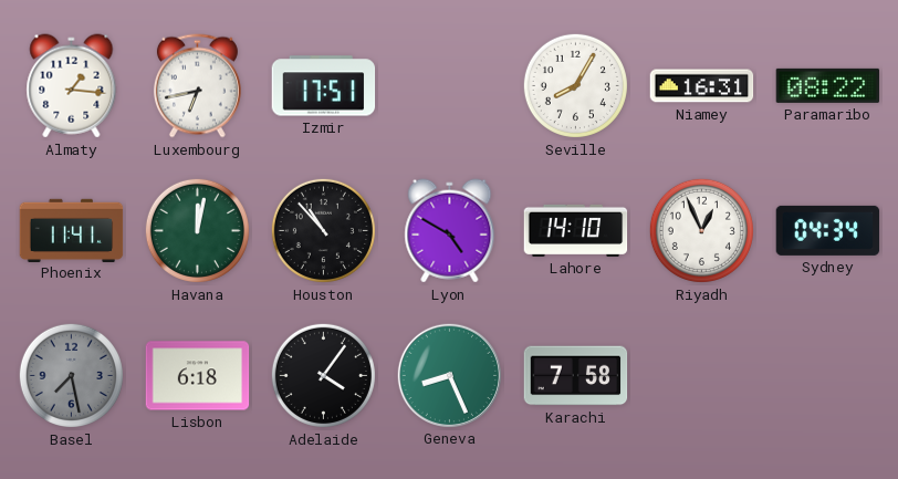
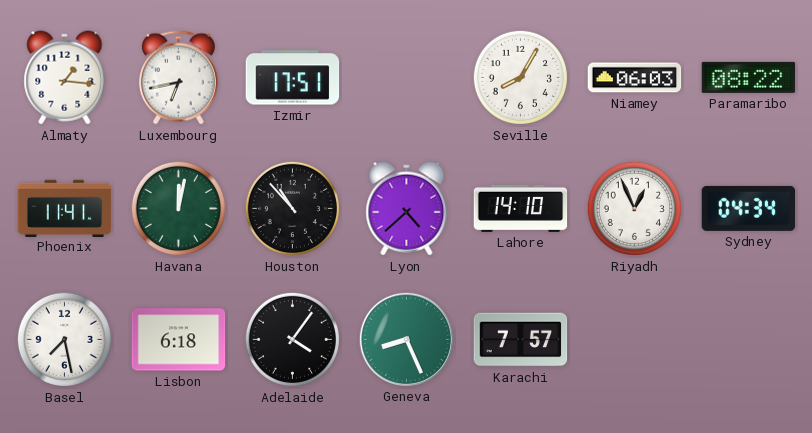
Niamey: 16:31 -> 06:03 (635, 78)
Lyon: 4:50 -> 4:38 (407, 209)
Basel dial: grey -> white (64, 339)
Karachi: 7:58 -> 7:57 (521, 340)
